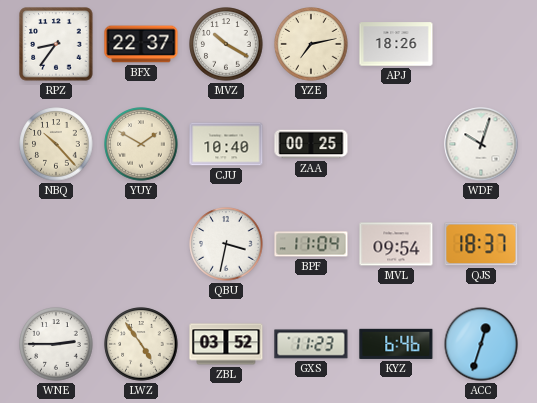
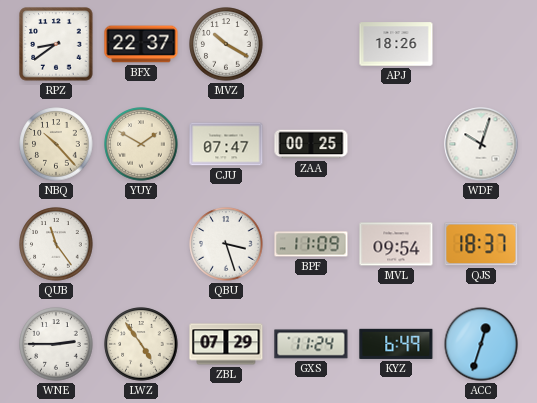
RPZ: 8:36 -> 8:39 (56, 44)
YZE: 7:13 -> none (311, 44)
CJU: 10:40 -> 07:47 (226, 144)
QUB: none -> 11:24 (56, 244)
QBU: 3:32 -> 3:27 (226, 244)
BPF: 11:04 -> 11:09 (311, 244)
ZBL: 03:52 -> 07:29 (226, 344)
GXS: 11:23 -> 11:24 (311, 344)
KYZ: 6:46 -> 6:49 (396, 344)
